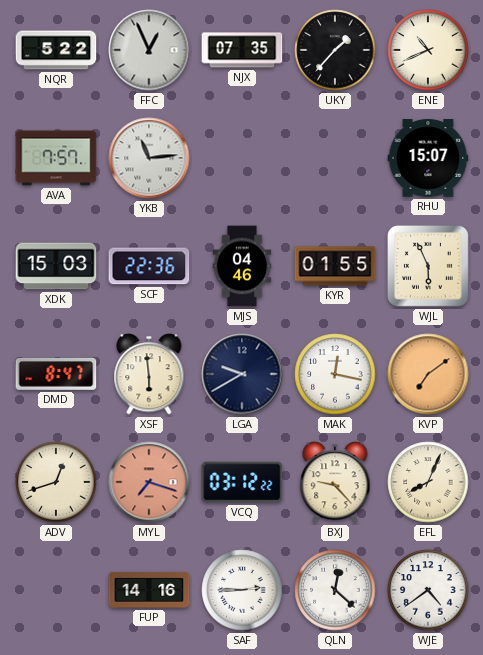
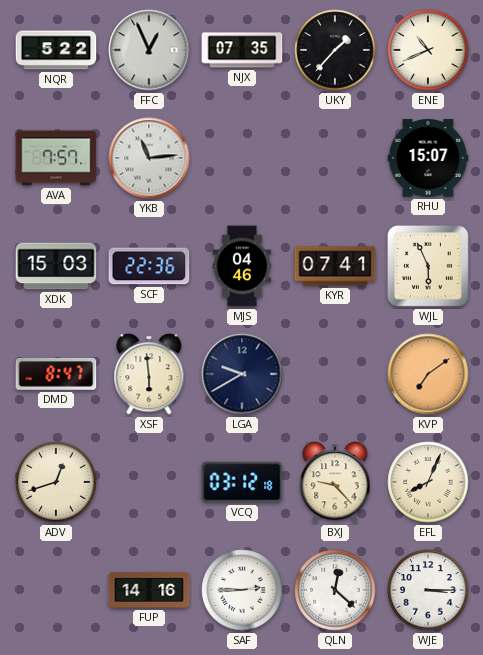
KYR: 01:55 -> 07:41 (335, 266)
MAK: 12:17 -> none (335, 374)
MYL: 7:18 -> none (149, 482)
VCQ: 03:12:22 -> 03:12:18 (242, 482)
WJE: 4:39 -> 3:15 (428, 590)
